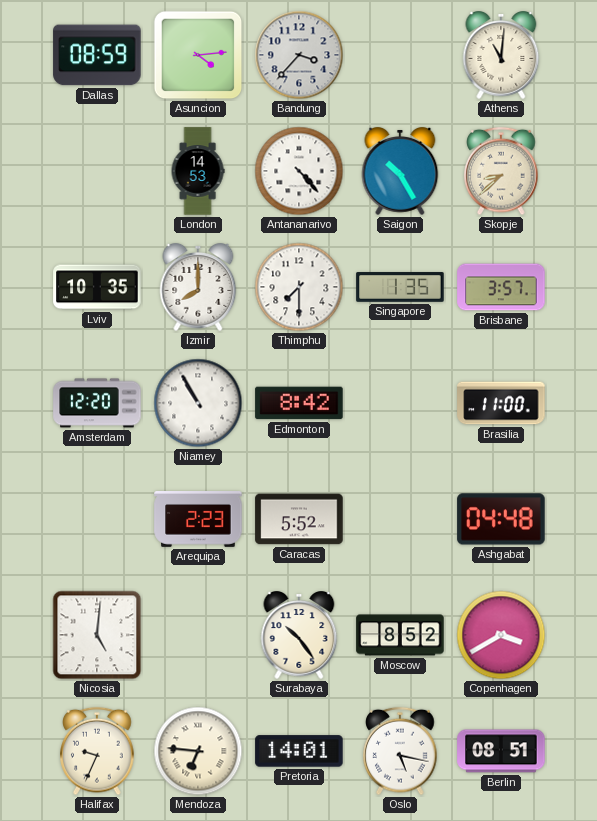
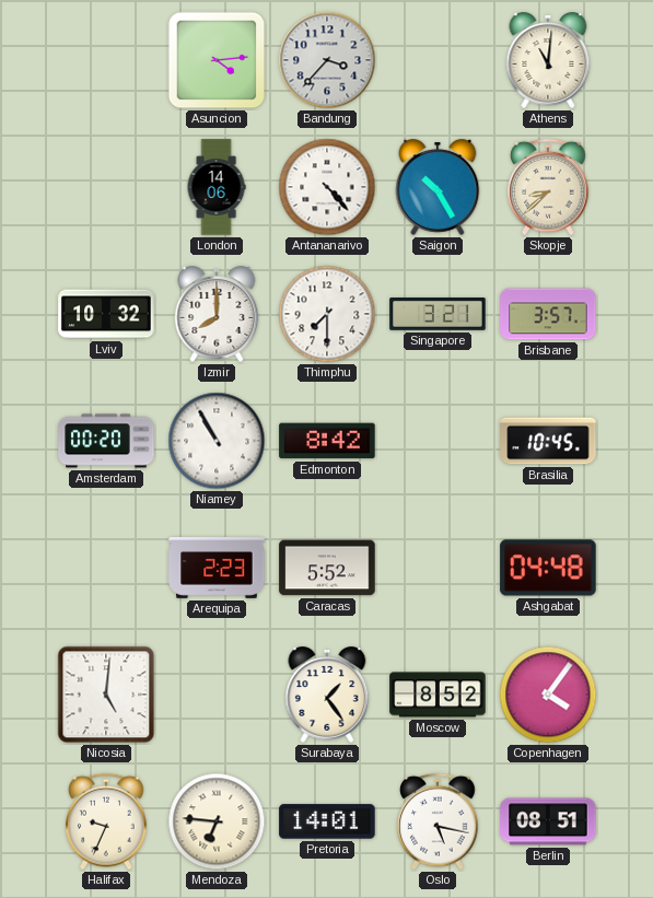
Dallas: 08:59 -> none (97, 55)
London: 14:53 -> 14:06 (217, 187)
Lviv: 10:35 -> 10:32 (106, 314)
Singapore: 1:35 -> 3:21 (438, 314)
Amsterdam: 12:20 -> 00:20 (106, 441)
Brasilia: 11:00 -> 10:45 (548, 441)
Surabaya: 10:24 -> 1:24 (327, 695)
Copenhagen: 3:40 -> 4:06 (548, 695)
